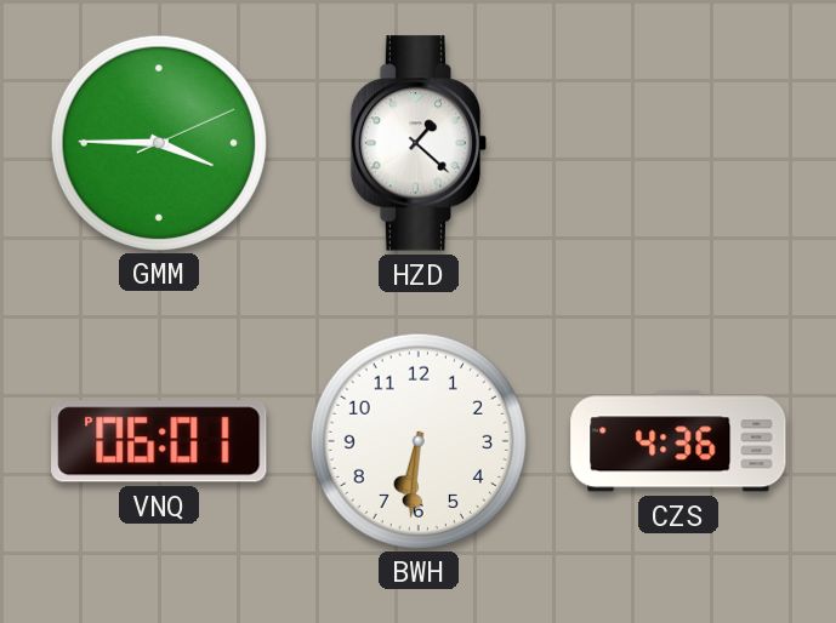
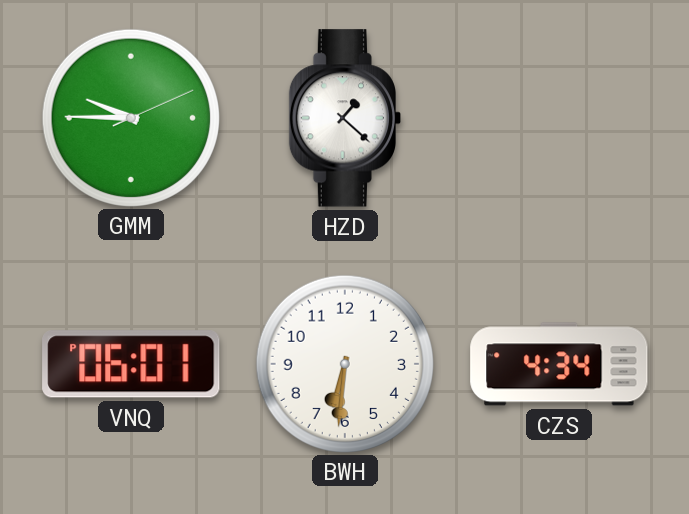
GMM: 3:45 -> 9:45 (130, 117)
CZS: 4:36 -> 4:34 (559, 364)
